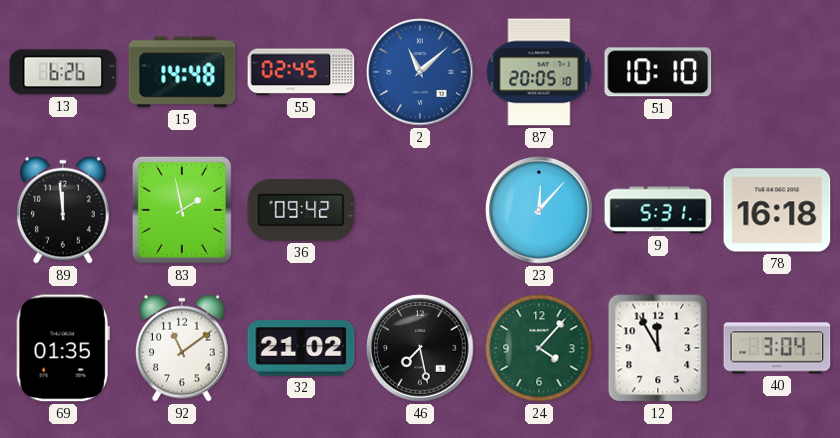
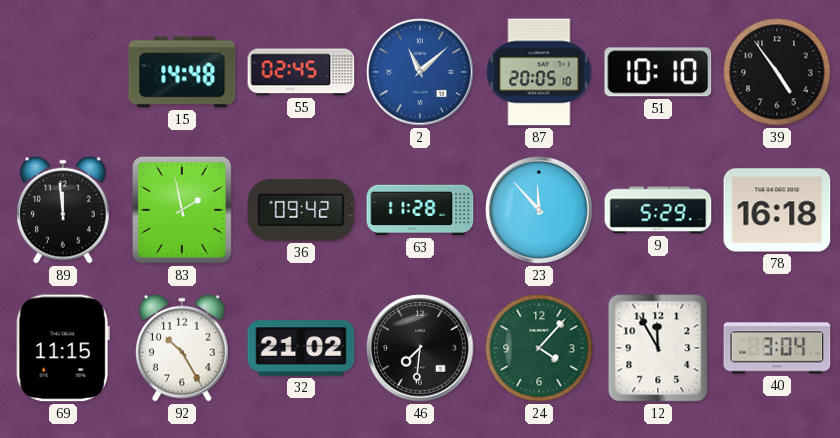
13: 6:26 -> none (63, 72)
39: none -> 4:54 (777, 72)
63: none -> 11:28 (420, 210)
23: 12:07 -> 11:53 (539, 210)
9: 5:31 -> 5:29 (658, 210)
69: 01:35 -> 11:15 (63, 348)
92: 11:09 -> 10:25 (183, 348)
46: 7:28 -> 7:31 (420, 348)
